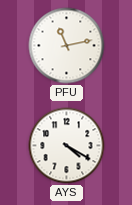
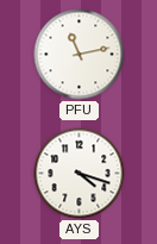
AYS: 4:20 -> 4:18 (80, 174)
